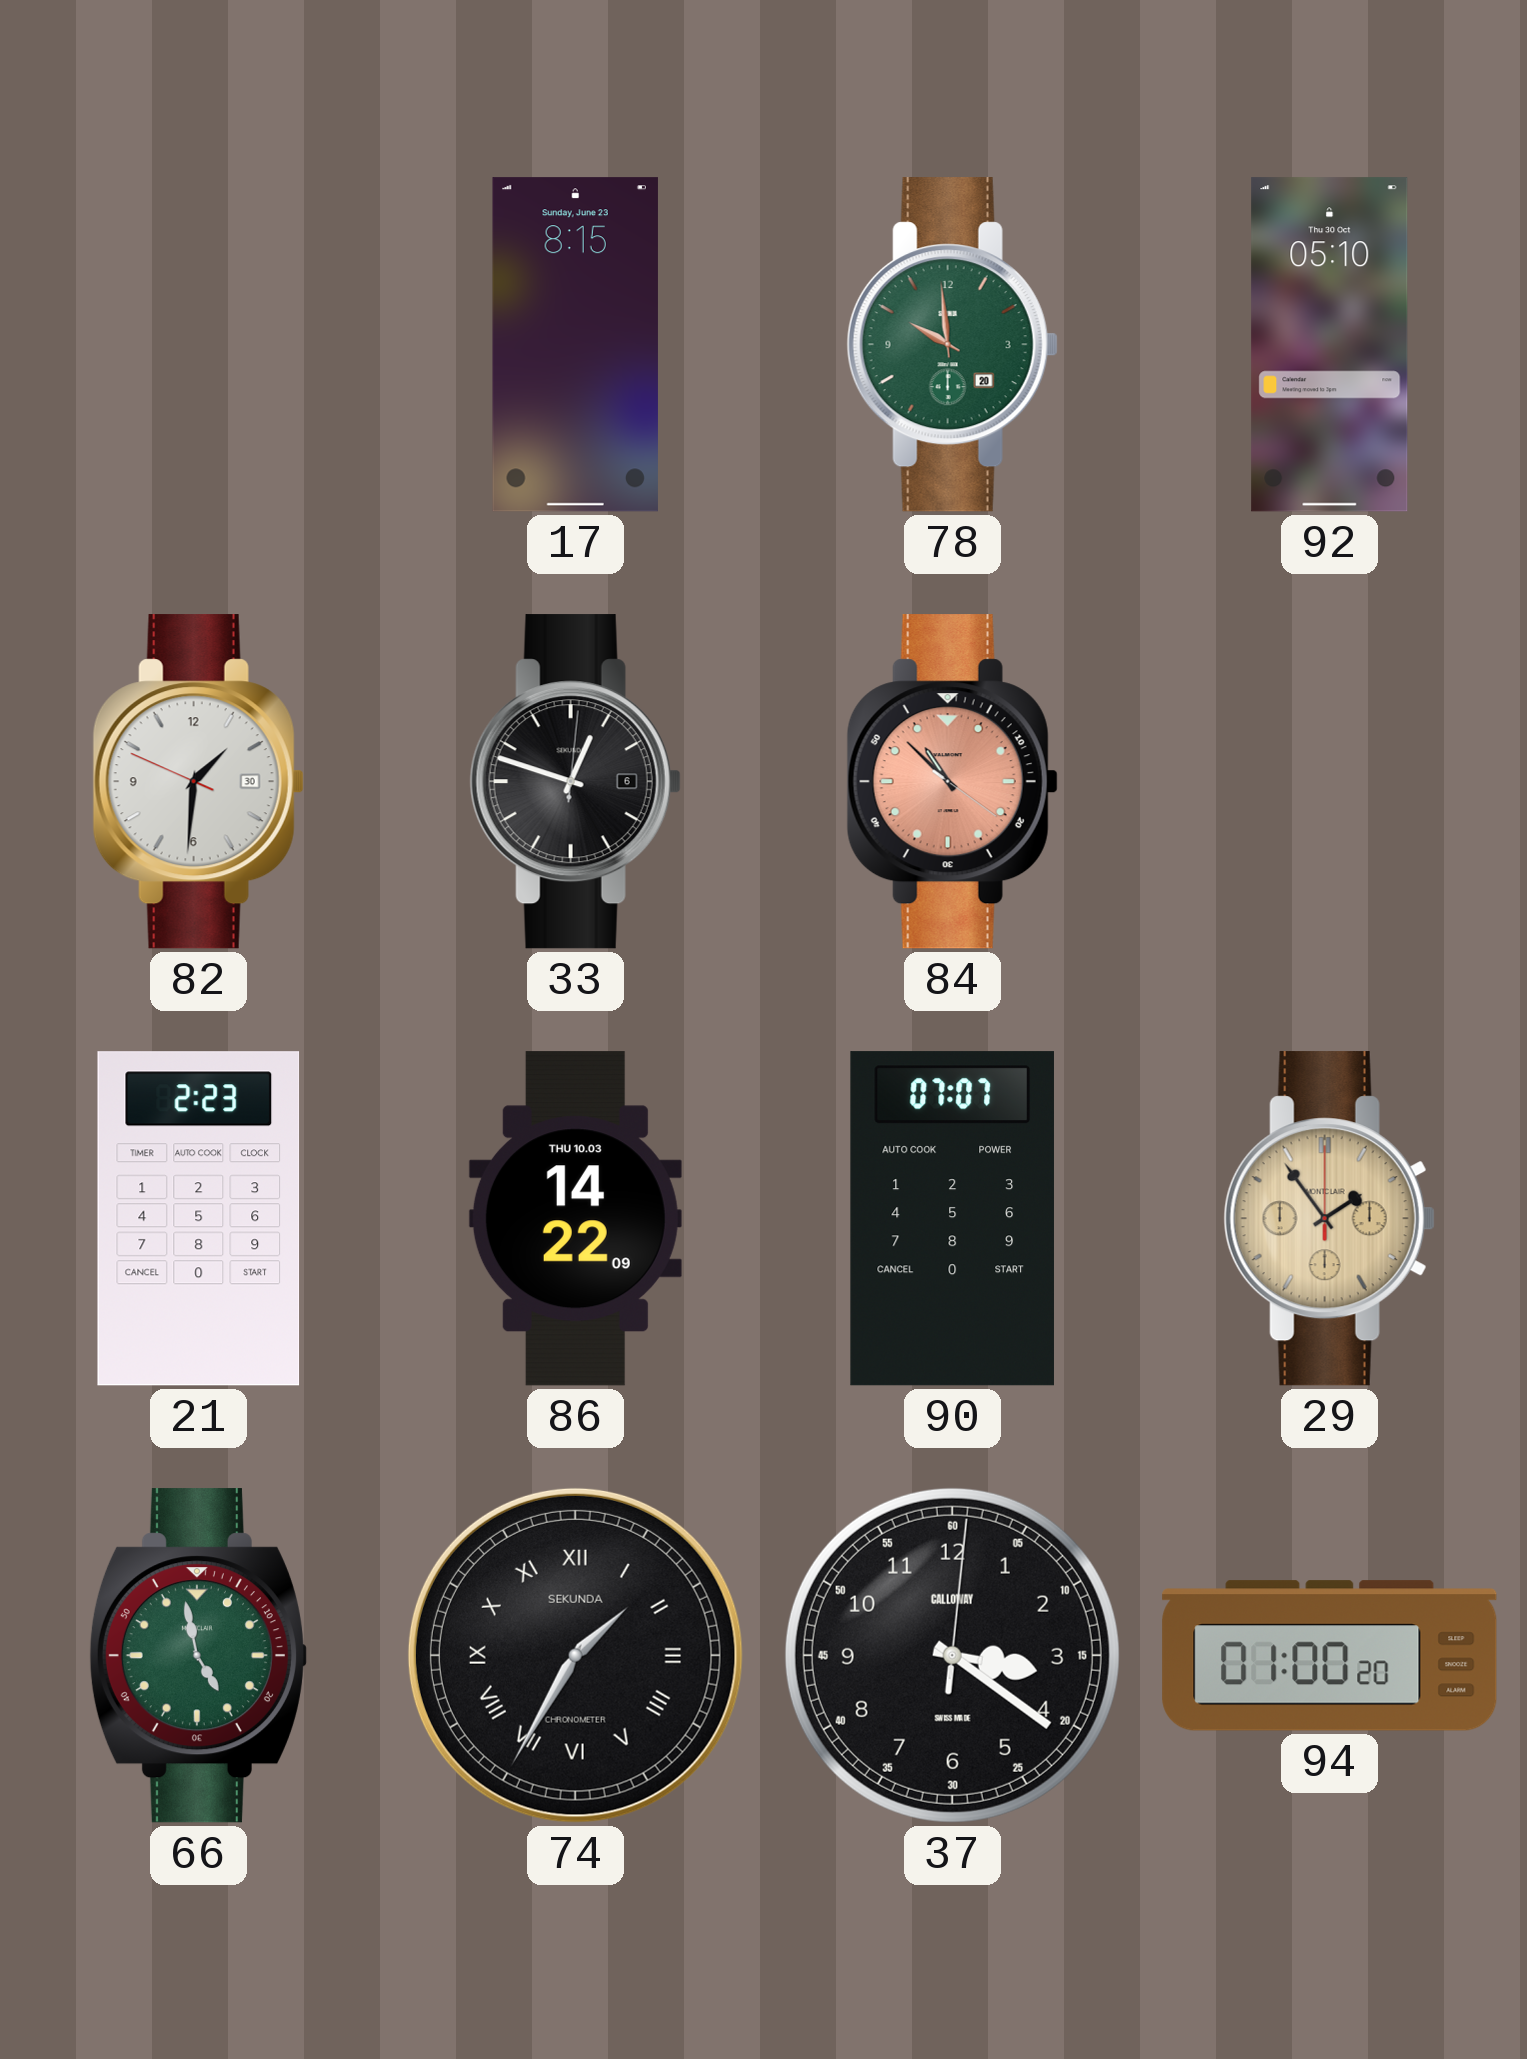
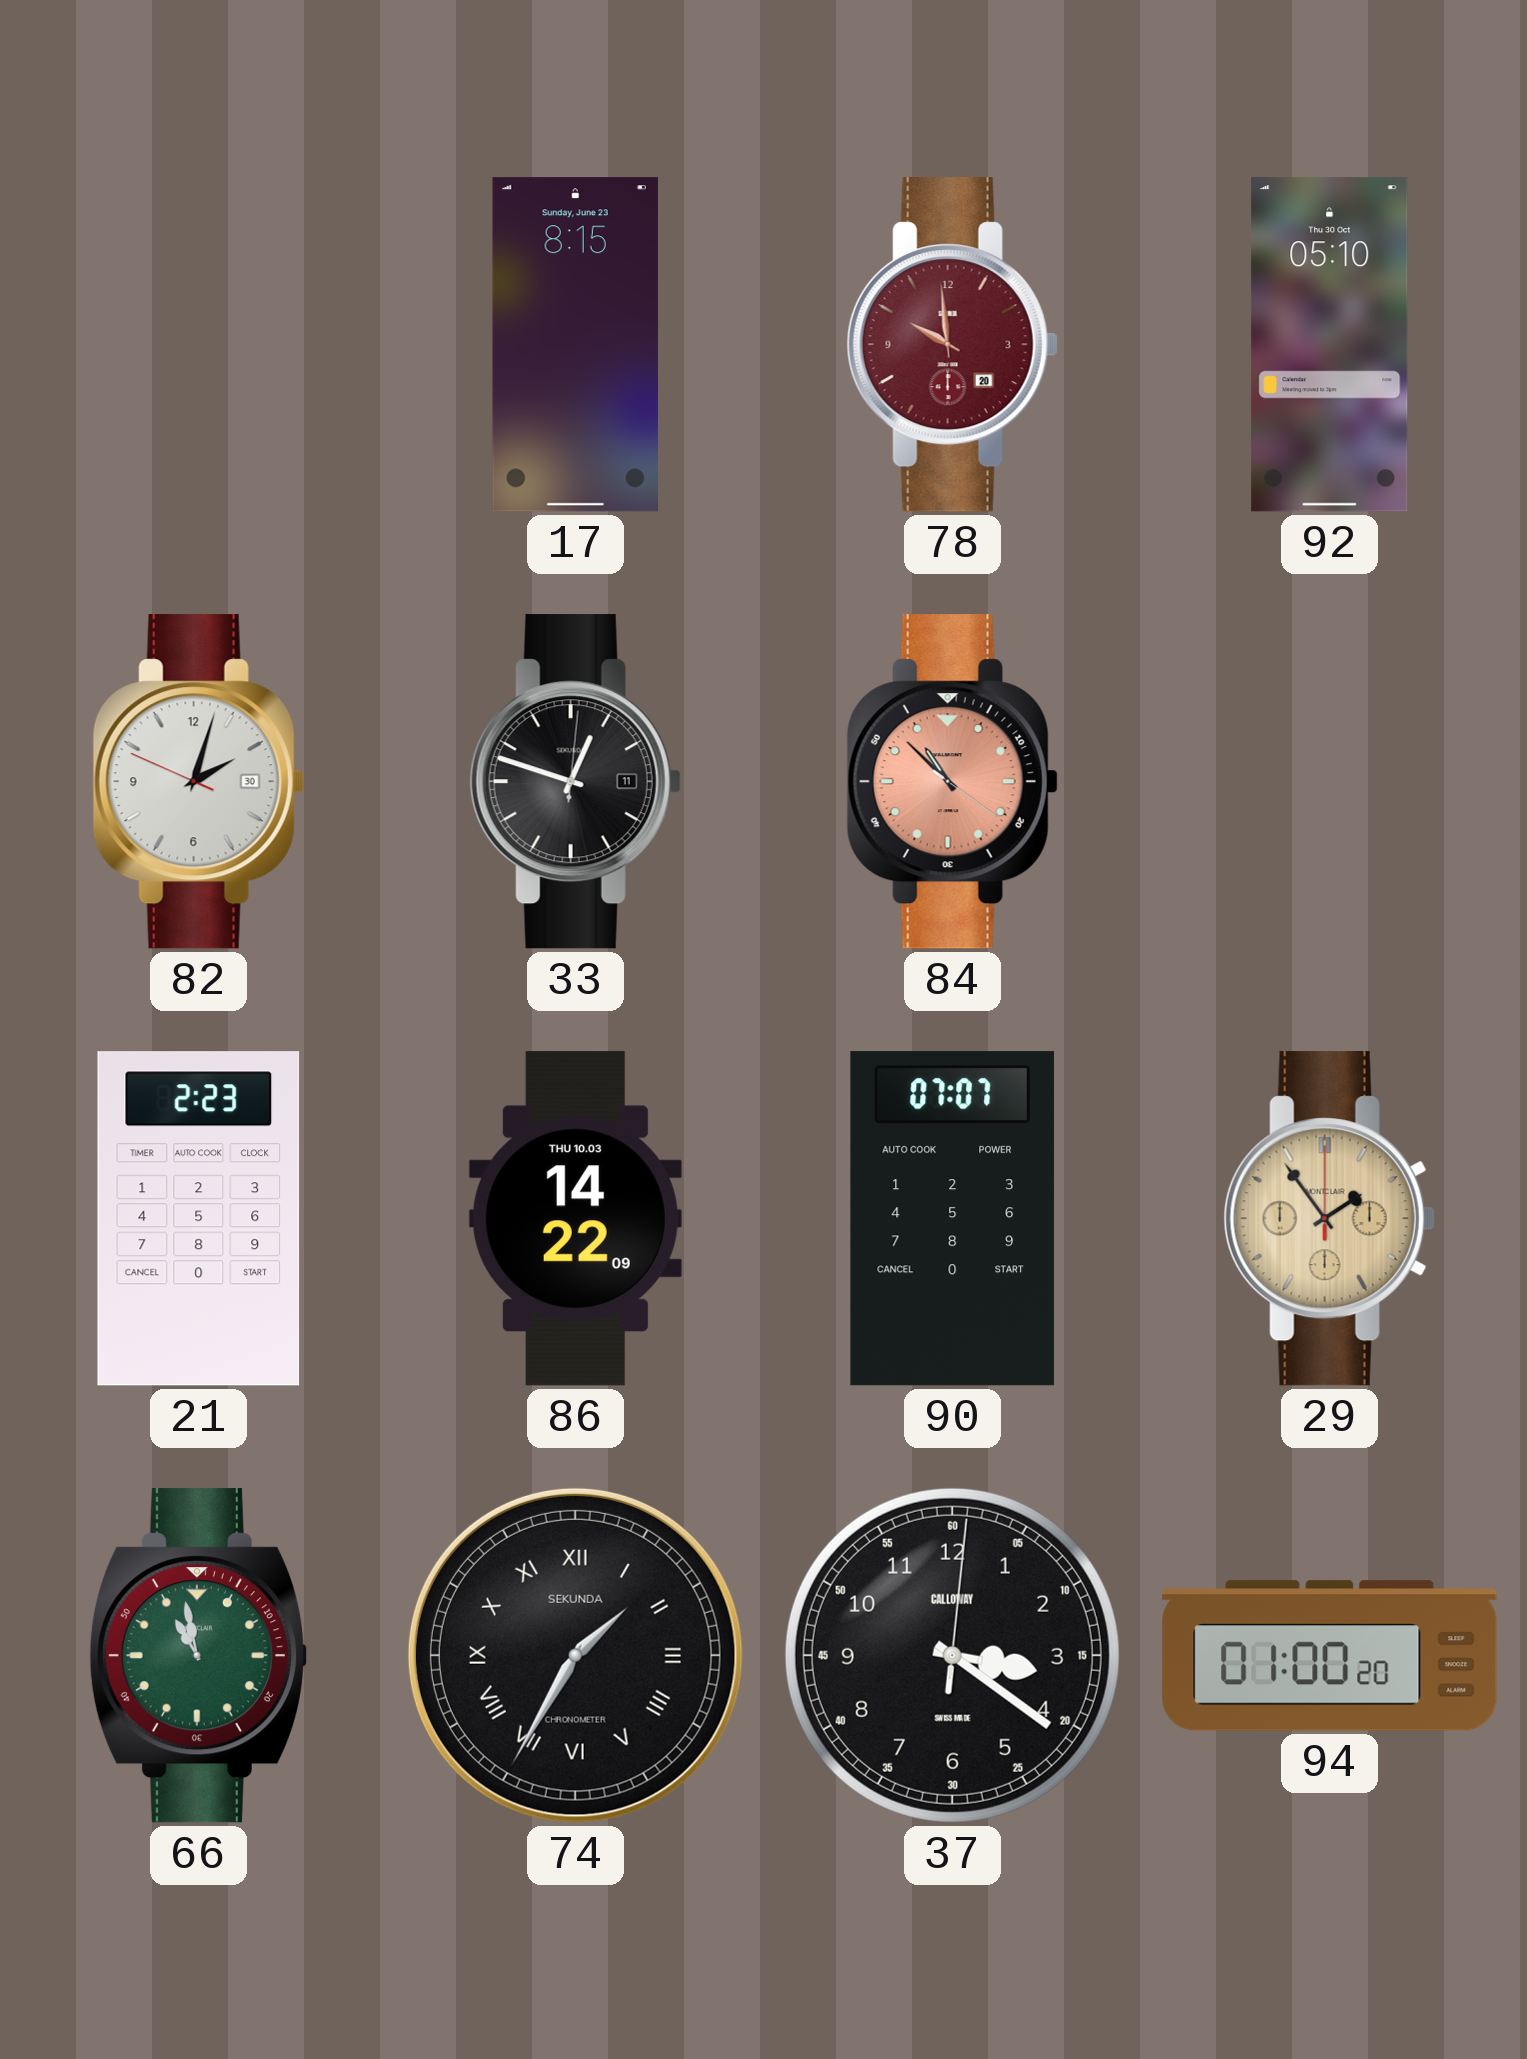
78 dial: green -> burgundy (952, 345)
82: 1:30 -> 2:02 (198, 782)
33 date: 6 -> 11 (575, 782)
66: 4:58 -> 10:58 (198, 1656)
